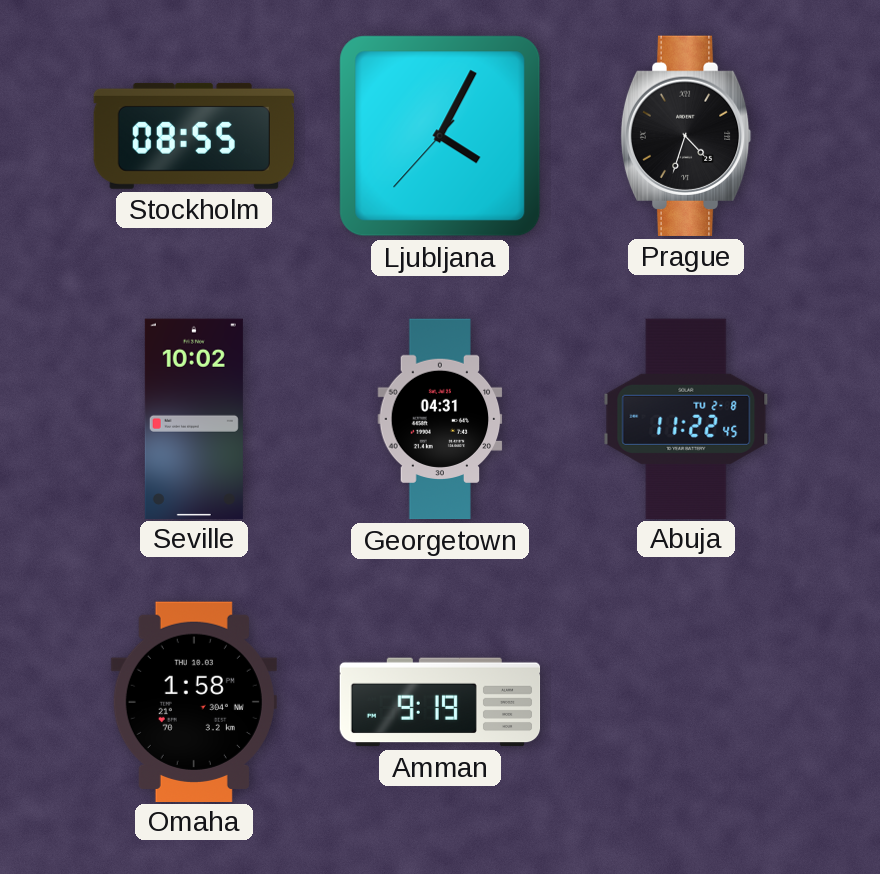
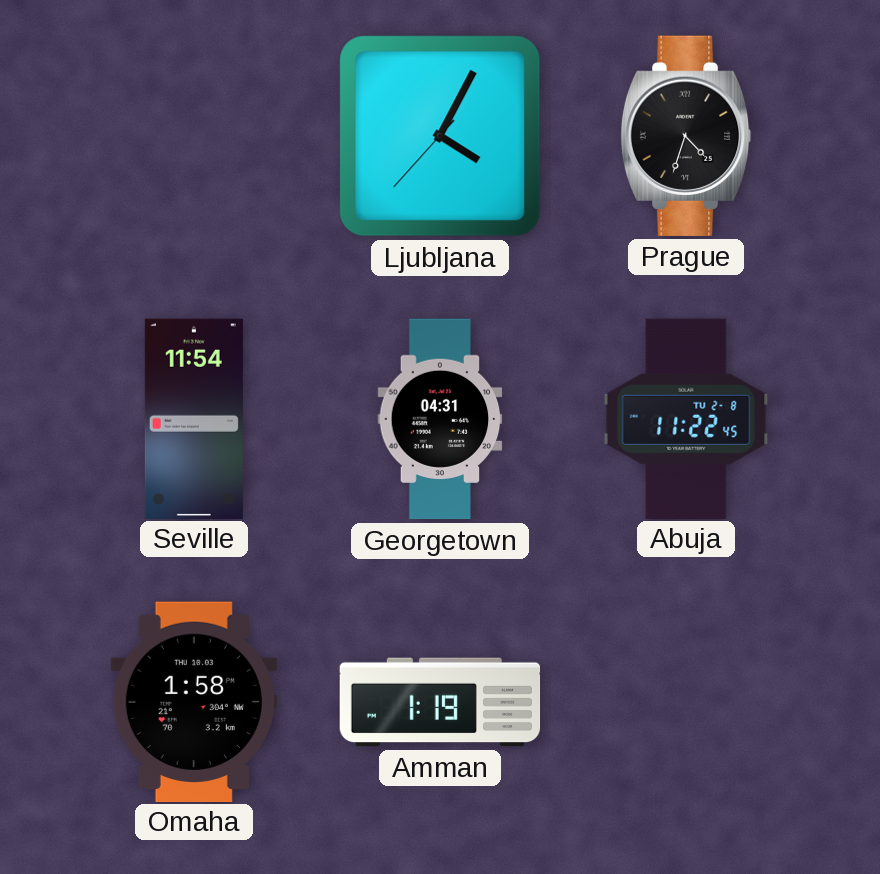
Stockholm: 08:55 -> none (194, 136)
Seville: 10:02 -> 11:54 (194, 418)
Amman: 9:19 -> 1:19 (440, 702)
